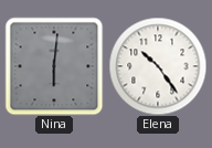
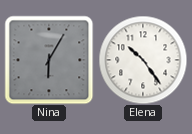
Nina: 6:01 -> 6:05 (49, 60)
